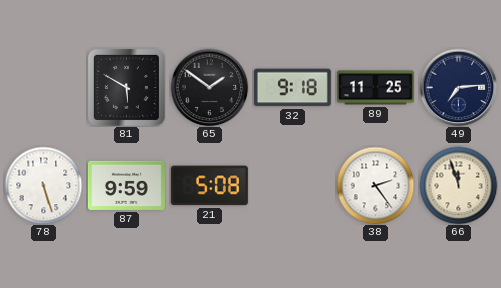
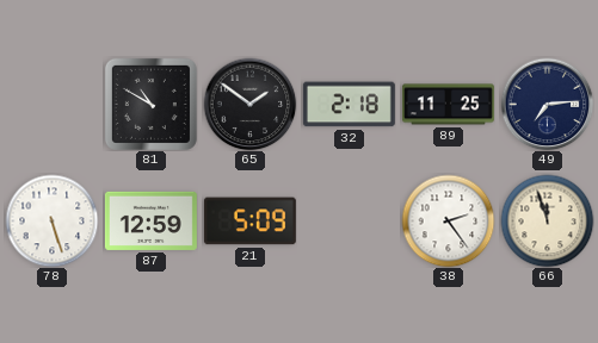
81: 5:50 -> 10:50 (150, 104)
32: 9:18 -> 2:18 (349, 105)
87: 9:59 -> 12:59 (150, 220)
21: 5:08 -> 5:09 (249, 222)
